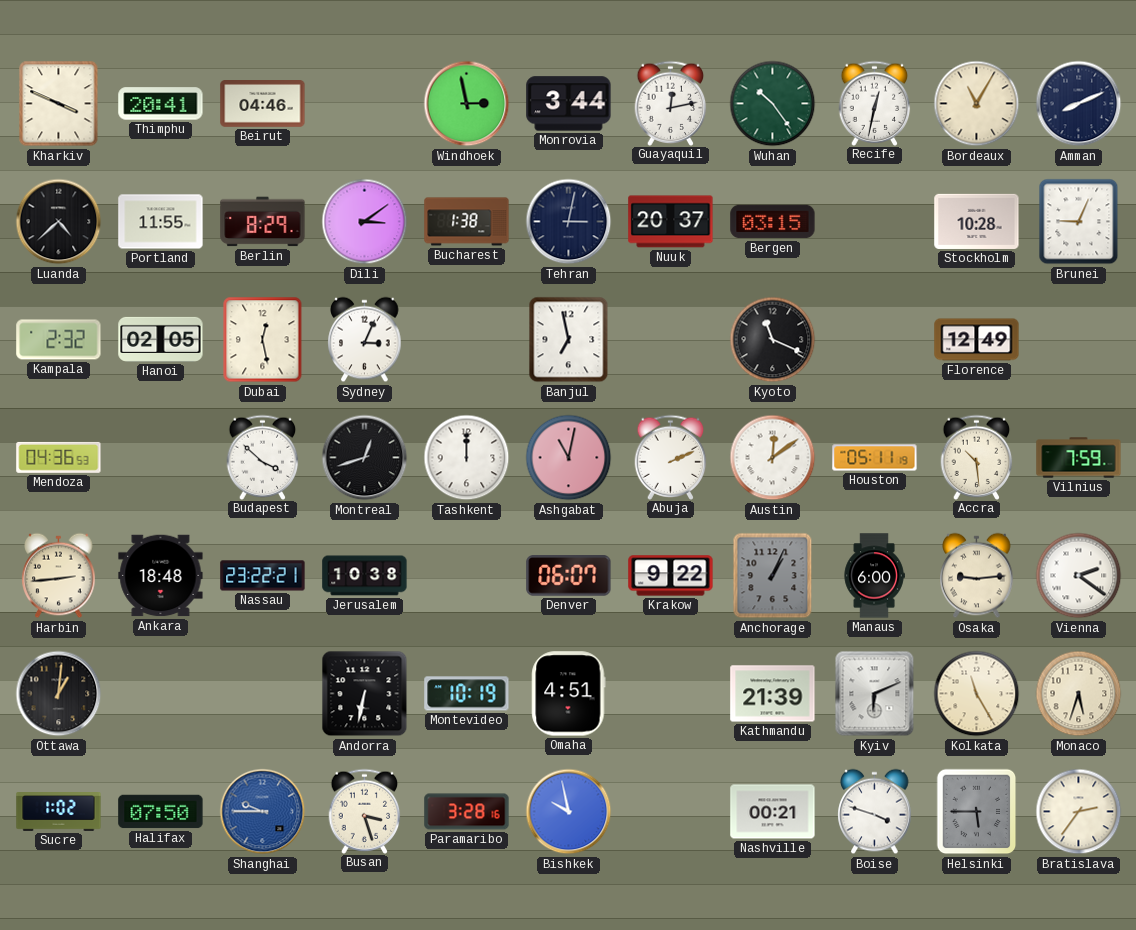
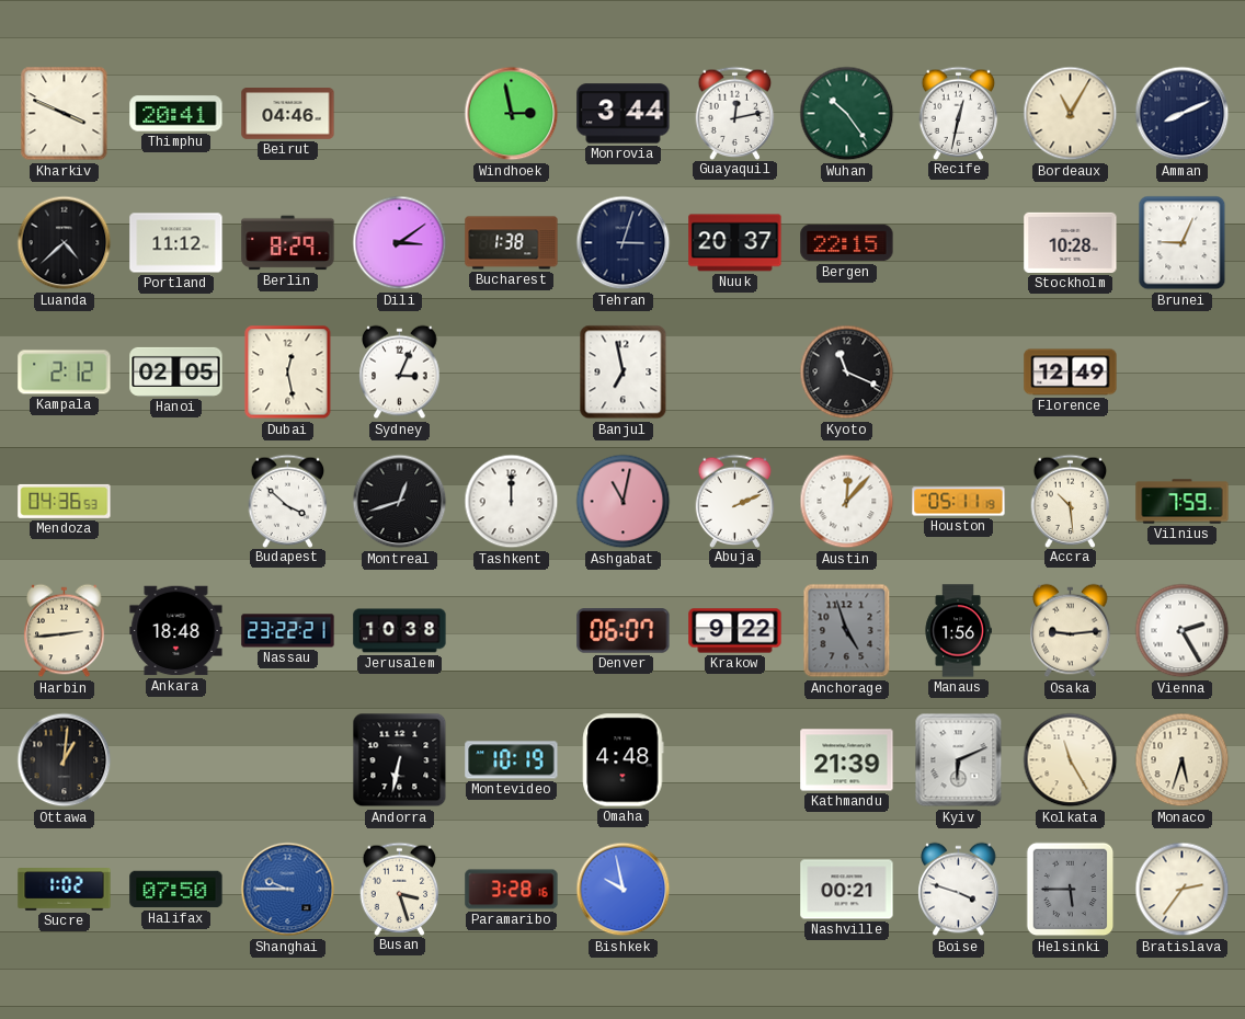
Portland: 11:55 -> 11:12 (176, 243)
Tehran: 3:02 -> 3:03 (624, 243)
Bergen: 03:15 -> 22:15 (847, 243)
Kampala: 2:32 -> 2:12 (65, 373)
Austin: 12:09 -> 12:07 (847, 502)
Anchorage: 1:04 -> 4:57 (847, 631)
Manaus: 6:00 -> 1:56 (958, 631)
Vienna: 2:21 -> 2:25 (1183, 631)
Omaha: 4:51 -> 4:48 (624, 760)
